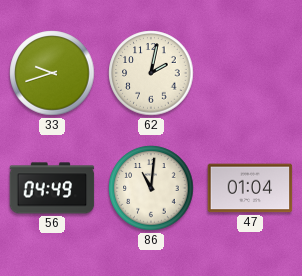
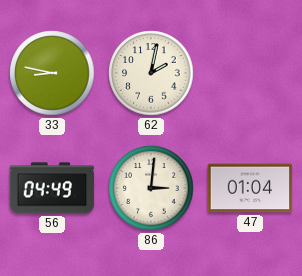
33: 9:42 -> 8:47 (52, 73)
86: 11:01 -> 3:01 (151, 188)
